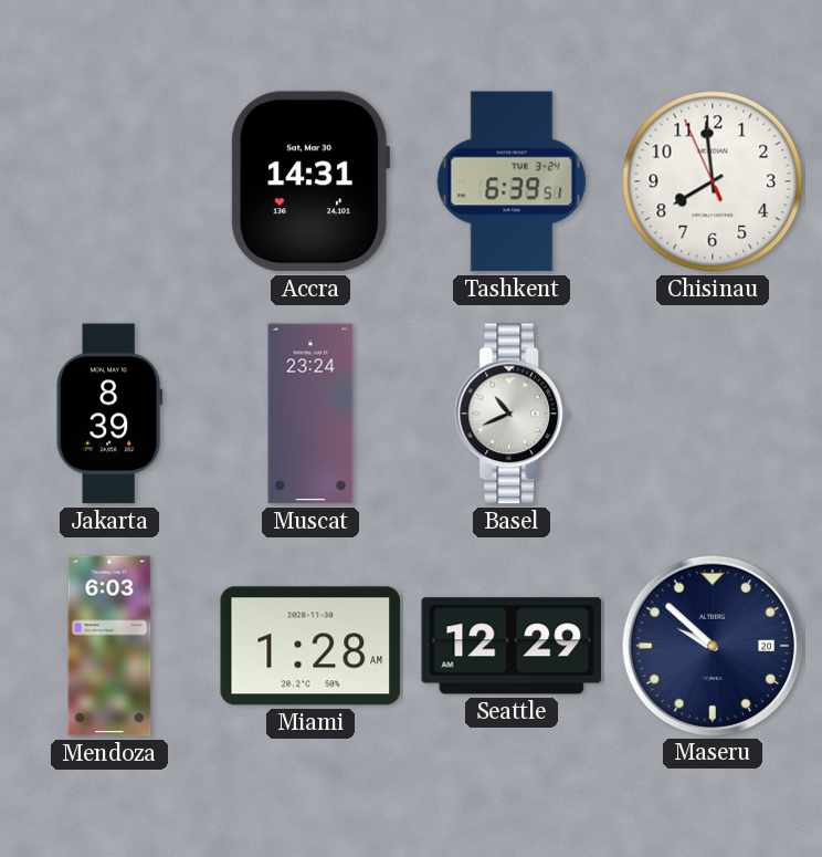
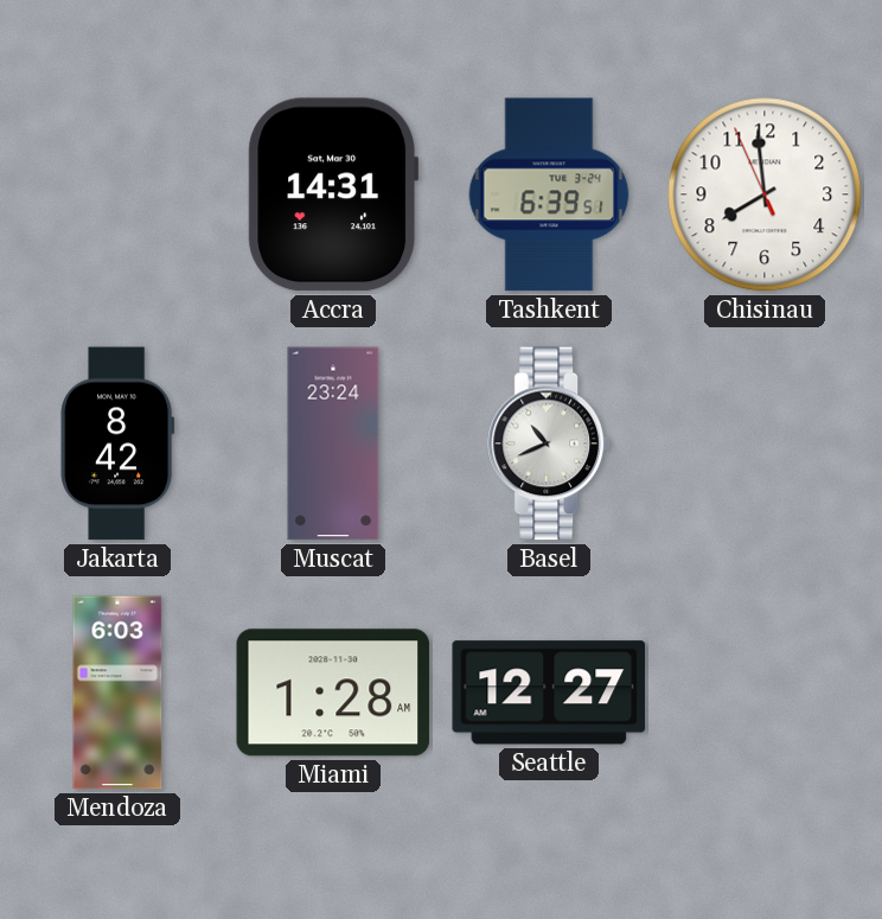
Jakarta: 8:39 -> 8:42 (117, 443)
Seattle: 12:29 -> 12:27 (549, 693)
Maseru: 9:52 -> none (712, 645)
